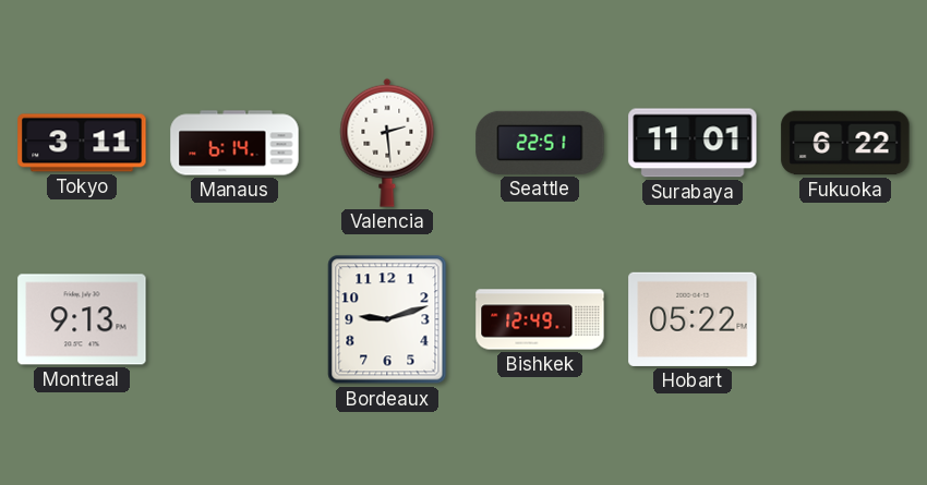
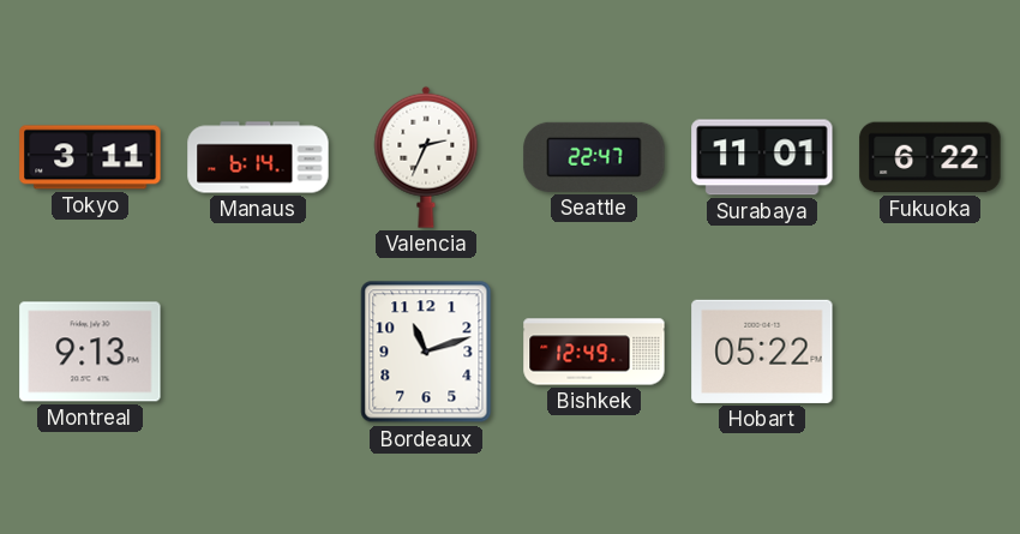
Valencia: 2:29 -> 2:34 (426, 157)
Seattle: 22:51 -> 22:47 (594, 157)
Bordeaux: 9:12 -> 11:12 (426, 352)
